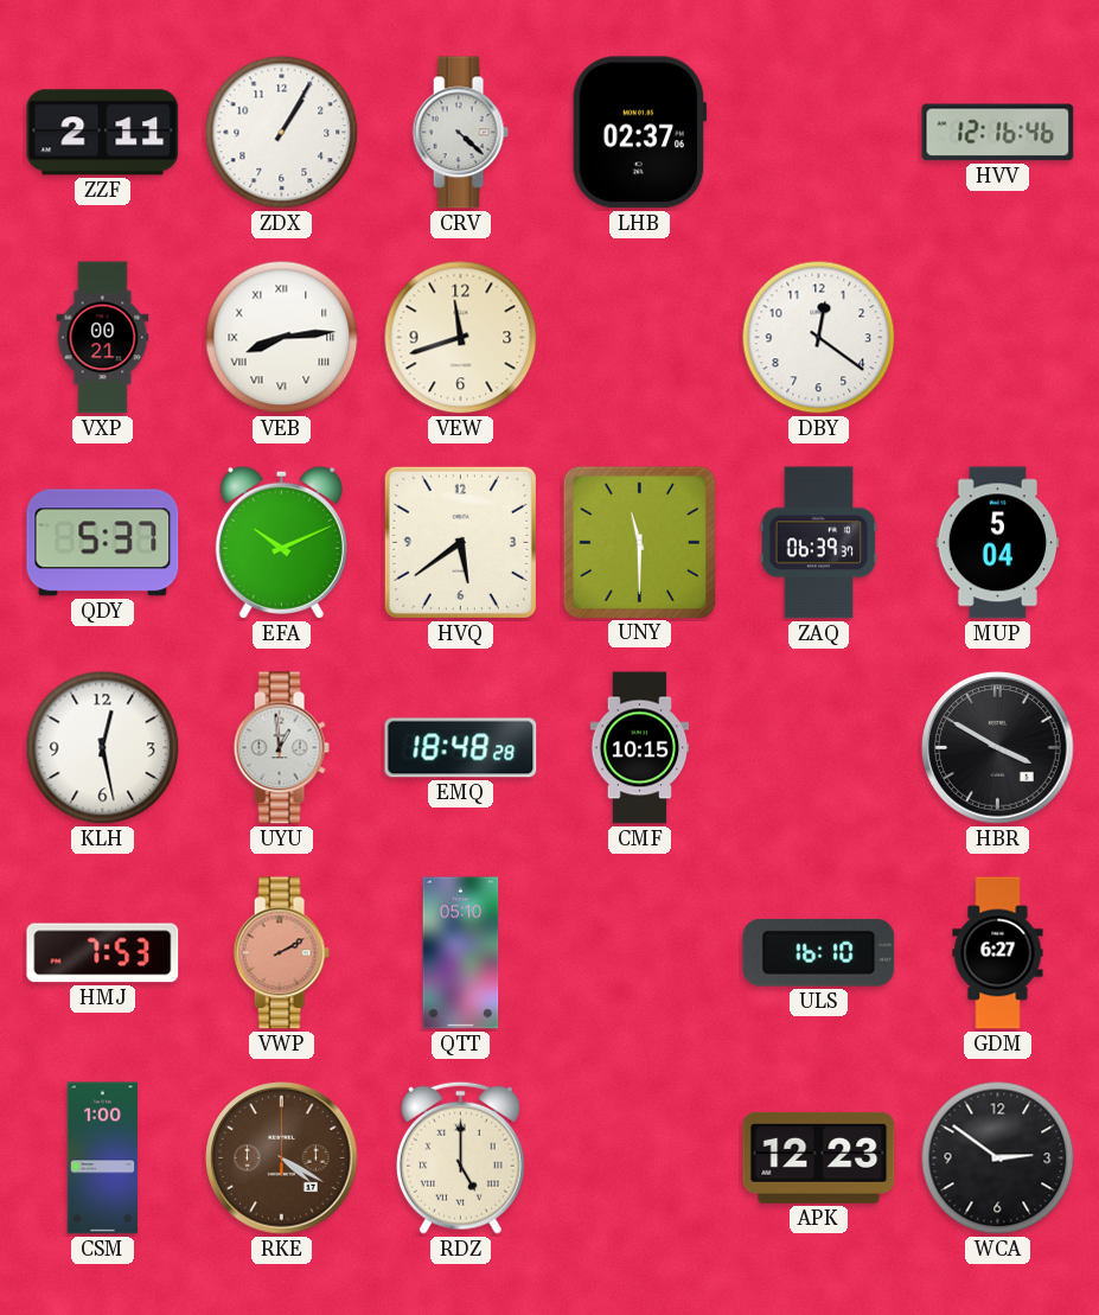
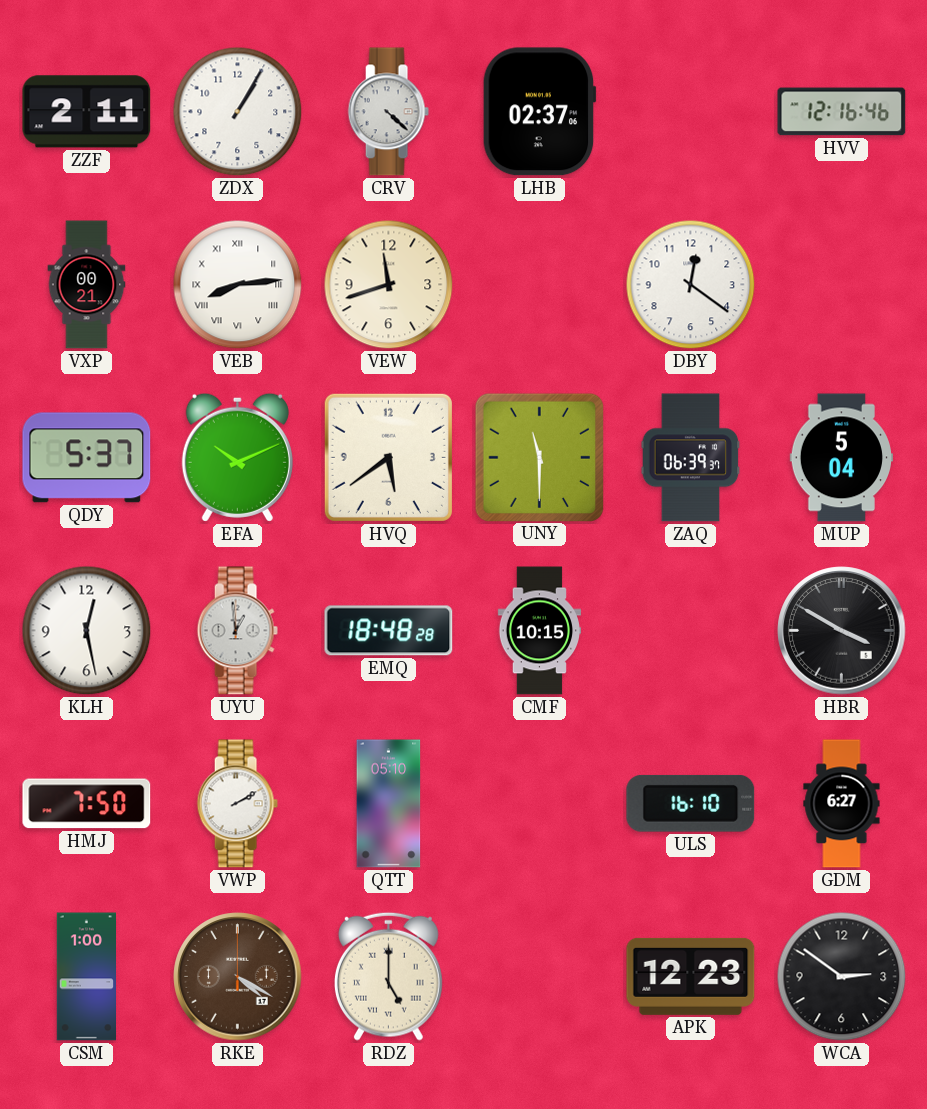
HMJ: 7:53 -> 7:50 (87, 804)
VWP dial: salmon -> white (237, 804)
